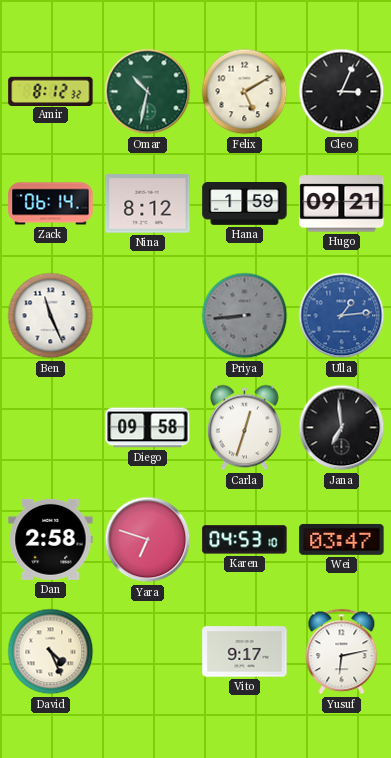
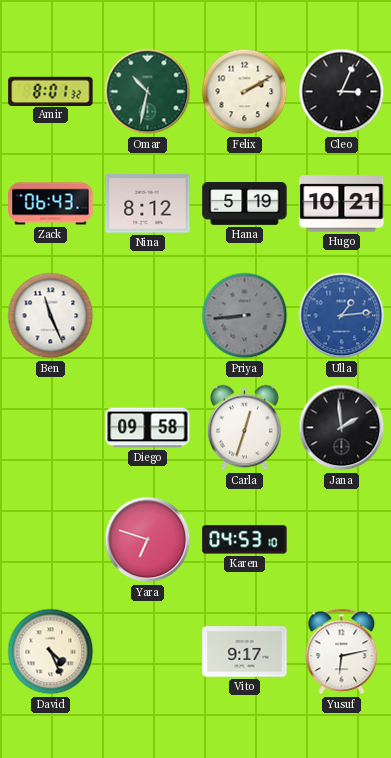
Amir: 8:12 -> 8:01 (51, 91)
Felix: 5:10 -> 2:10 (245, 92)
Zack: 06:14 -> 06:43 (51, 204)
Hana: 1:59 -> 5:19 (245, 204)
Hugo: 09:21 -> 10:21 (342, 204)
Jana: 6:59 -> 1:59 (342, 428)
Dan: 2:58 -> none (51, 539)
Wei: 03:47 -> none (342, 539)
